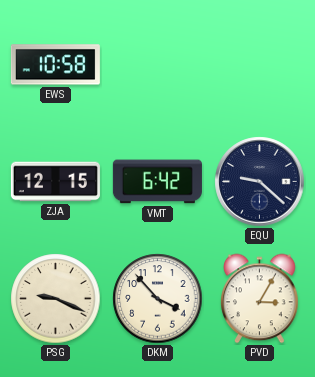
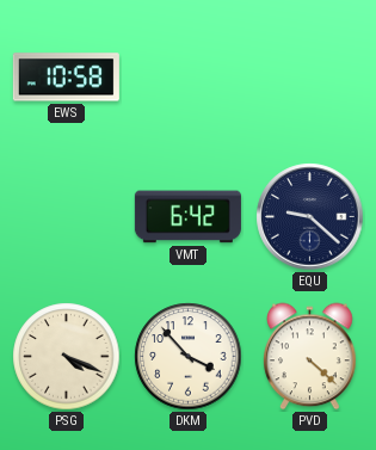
ZJA: 12:15 -> none (55, 182)
PSG: 9:19 -> 4:19 (67, 357)
PVD: 3:05 -> 4:22 (310, 357)
